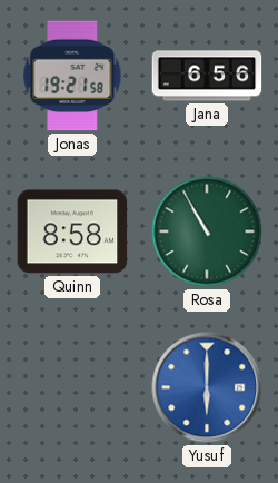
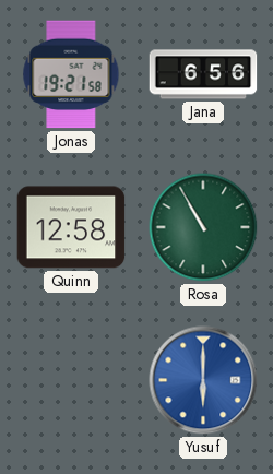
Quinn: 8:58 -> 12:58 (71, 227)
